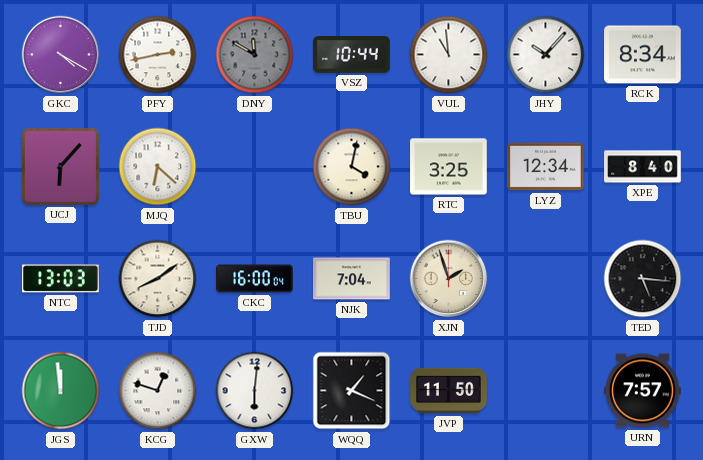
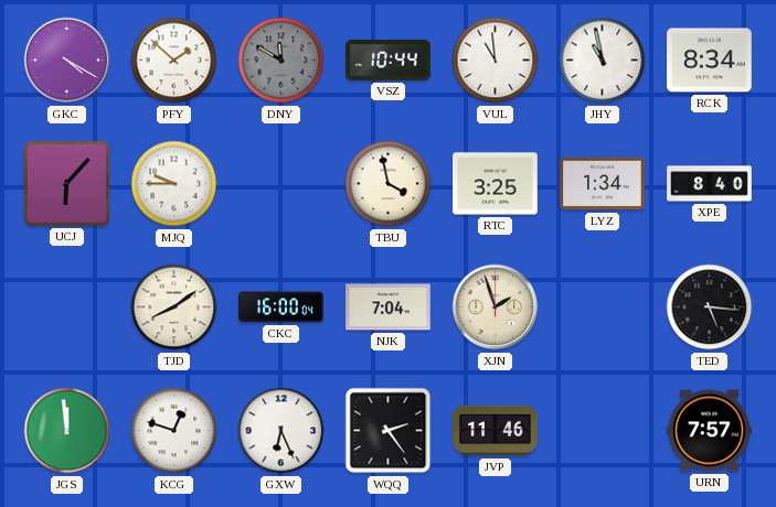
PFY: 2:43 -> 1:52 (174, 61)
JHY: 10:07 -> 10:58 (603, 61)
MJQ: 6:22 -> 9:45 (174, 184)
TBU: 4:02 -> 3:58 (389, 184)
LYZ: 12:34 -> 1:34 (603, 184)
NTC: 13:03 -> none (61, 279)
GXW: 6:01 -> 6:26 (281, 431)
WQQ: 1:19 -> 2:24 (389, 431)
JVP: 11:50 -> 11:46 (496, 431)
